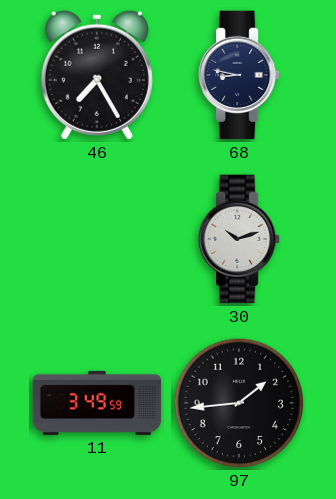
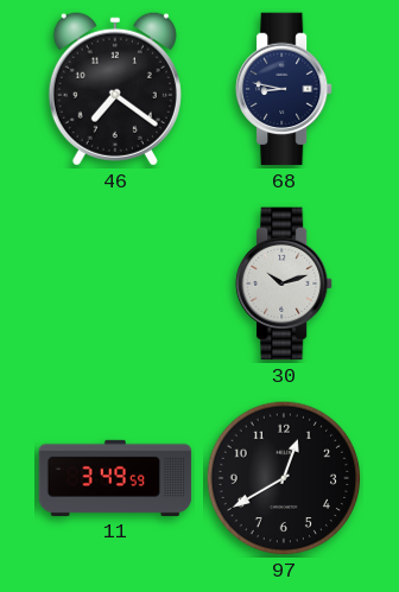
46: 7:25 -> 7:21 (115, 89)
97: 1:44 -> 12:40 (284, 478)
